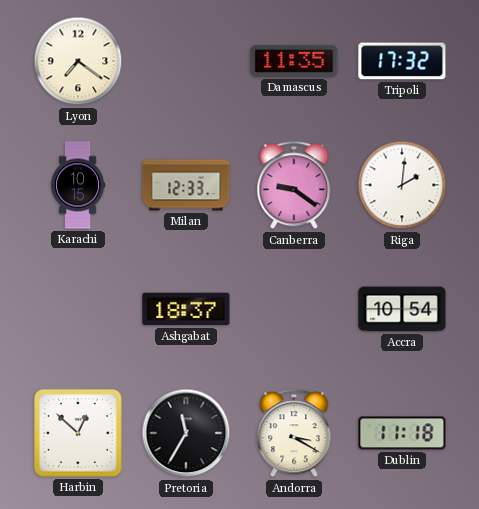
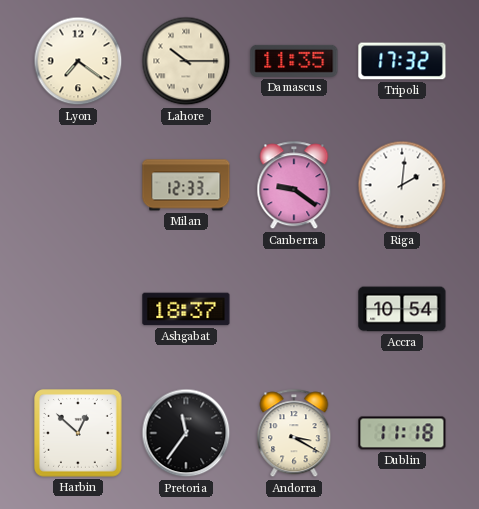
Lahore: none -> 10:15 (186, 61)
Karachi: 10:15 -> none (79, 185)
Pretoria: 11:35 -> 11:36 (186, 433)
